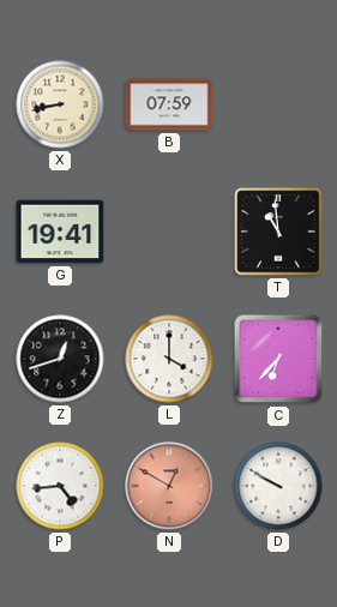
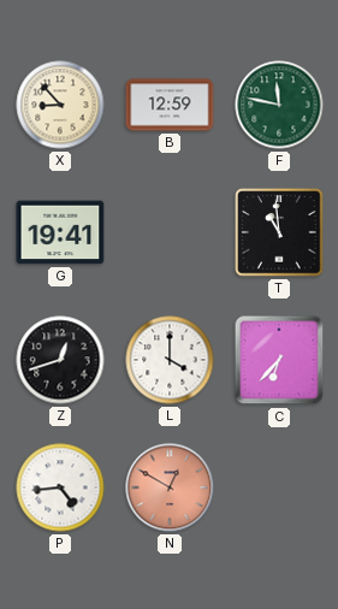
X: 8:43 -> 8:53 (60, 105)
B: 07:59 -> 12:59 (170, 105)
F: none -> 11:47 (279, 105)
D: 9:50 -> none (278, 486)
